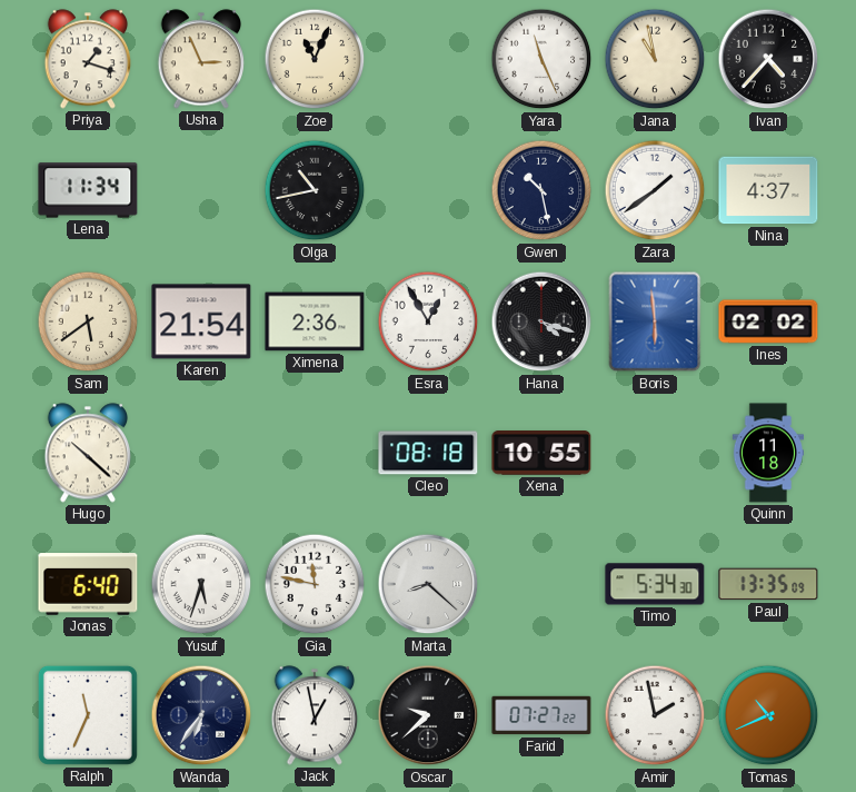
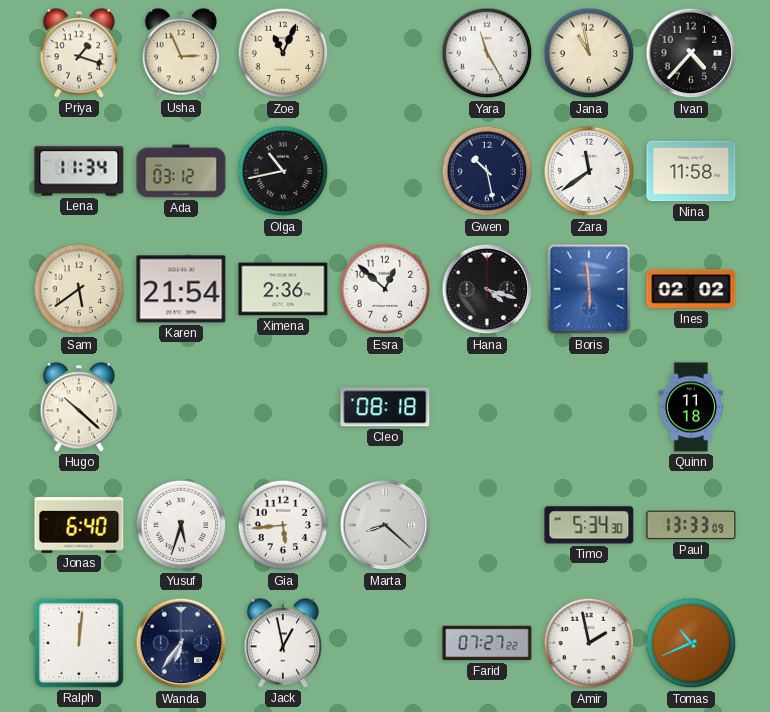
Yara: 11:26 -> 11:25 (487, 53)
Ada: none -> 03:12 (181, 171)
Zara: 1:39 -> 11:39 (589, 171)
Nina: 4:37 -> 11:58 (691, 171)
Esra: 12:55 -> 12:52 (385, 289)
Xena: 10:55 -> none (541, 454)
Gia: 11:47 -> 5:44 (283, 525)
Paul: 13:35 -> 13:33 (691, 525)
Ralph: 11:34 -> 12:01 (79, 643)
Oscar: 9:38 -> none (428, 715)
